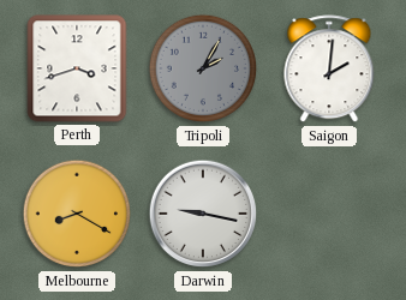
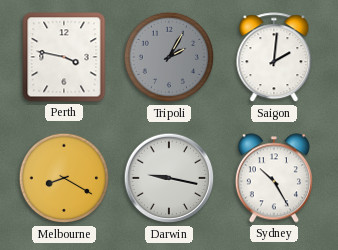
Perth: 3:42 -> 3:47 (64, 57)
Sydney: none -> 10:25 (274, 178)
